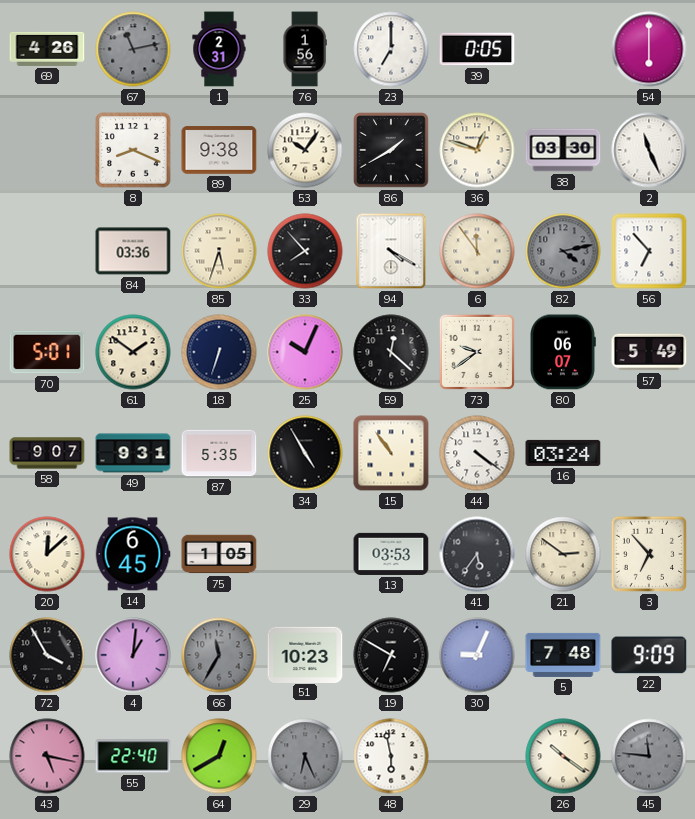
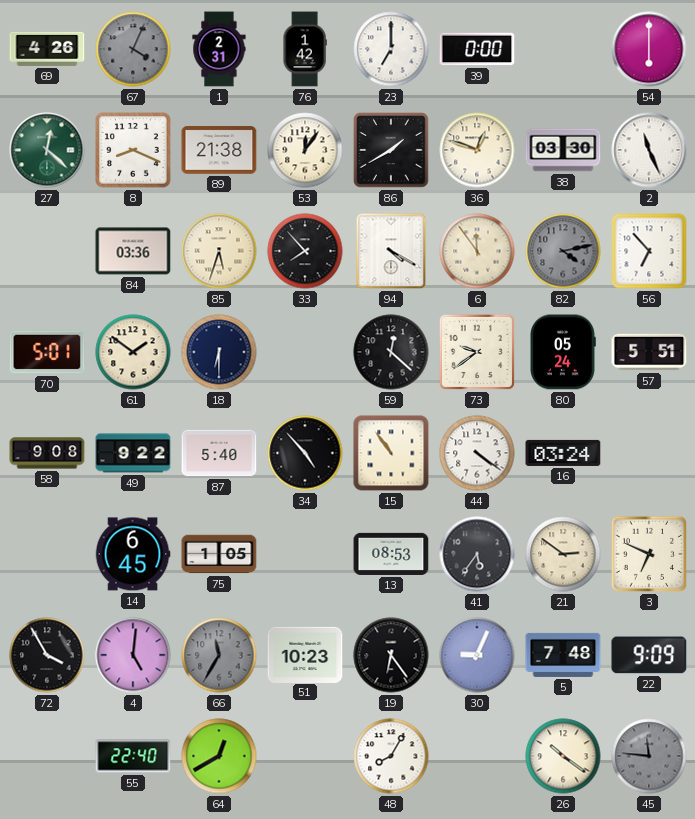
67: 11:13 -> 4:04 (133, 49)
76: 1:56 -> 1:42 (305, 49)
39: 0:05 -> 0:00 (477, 49)
27: none -> 12:22 (47, 150)
89: 9:38 -> 21:38 (219, 150)
53: 10:06 -> 12:06 (305, 150)
18: 6:33 -> 6:30 (219, 352)
25: 10:04 -> none (305, 352)
80: 06:07 -> 05:24 (563, 352)
57: 5:49 -> 5:51 (649, 352)
58: 9:07 -> 9:08 (47, 453)
49: 9:31 -> 9:22 (133, 453)
87: 5:35 -> 5:40 (219, 453)
34: 4:55 -> 4:53 (305, 453)
20: 12:08 -> none (47, 554)
13: 03:53 -> 08:53 (391, 554)
3: 6:53 -> 6:49 (649, 554)
4: 1:01 -> 5:01 (133, 655)
19: 6:50 -> 6:24 (391, 655)
43: 5:17 -> none (47, 756)
29: 6:26 -> none (305, 756)
48: 5:58 -> 8:05 (391, 756)
